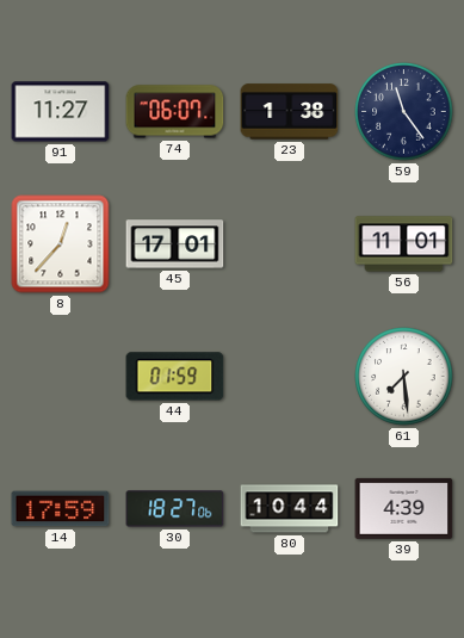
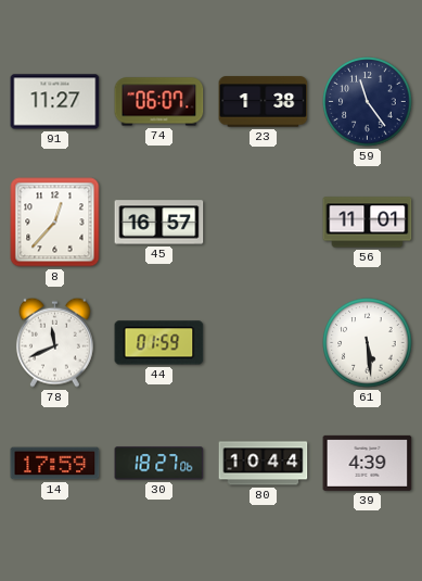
45: 17:01 -> 16:57 (159, 223)
78: none -> 11:41 (54, 342)
61: 7:29 -> 5:29 (368, 343)
